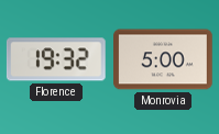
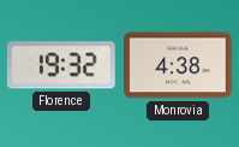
Monrovia: 5:00 -> 4:38 (179, 65)
